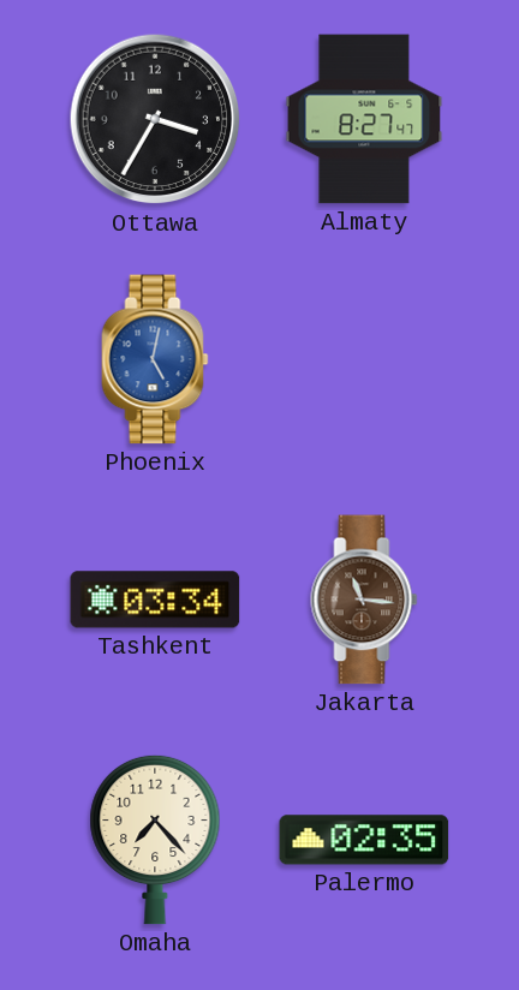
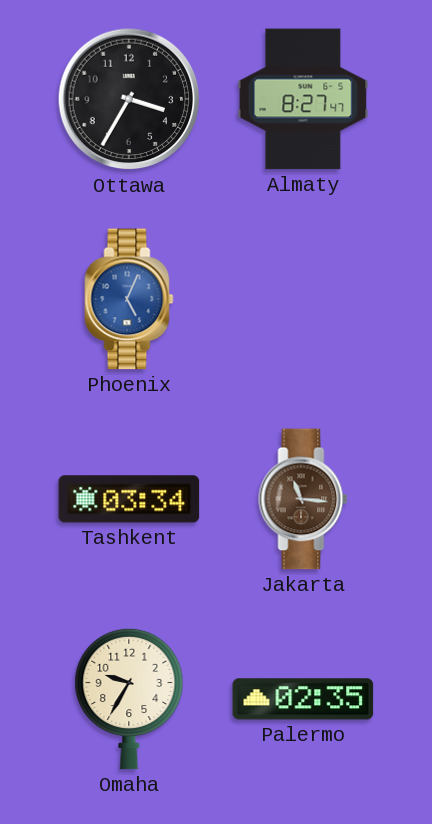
Phoenix: 5:02 -> 5:04 (129, 299)
Omaha: 7:23 -> 9:35 (129, 699)
